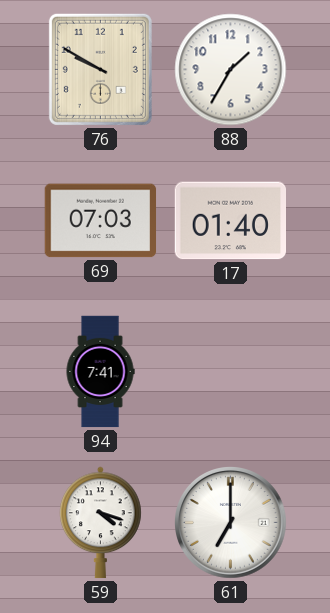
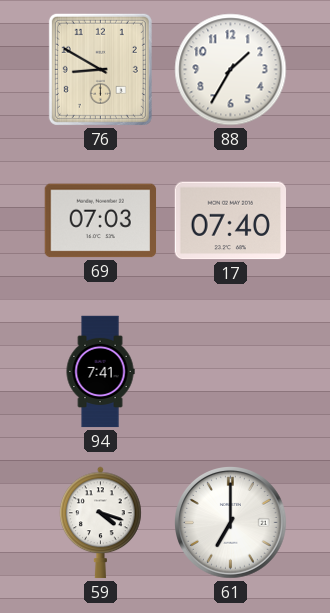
76: 9:50 -> 8:50 (100, 69)
17: 01:40 -> 07:40 (231, 221)
